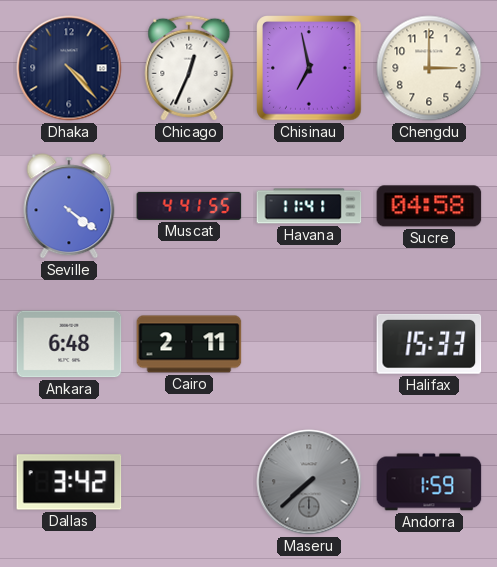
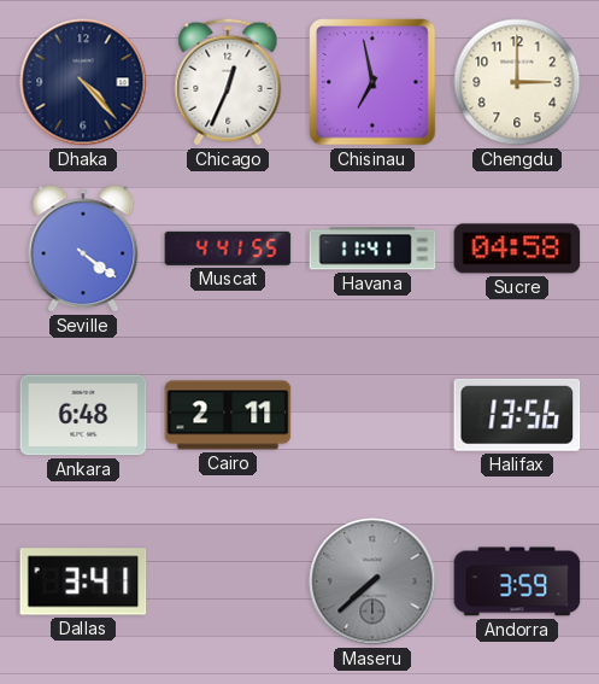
Halifax: 15:33 -> 13:56 (517, 415)
Dallas: 3:42 -> 3:41 (83, 581)
Andorra: 1:59 -> 3:59 (517, 581)
